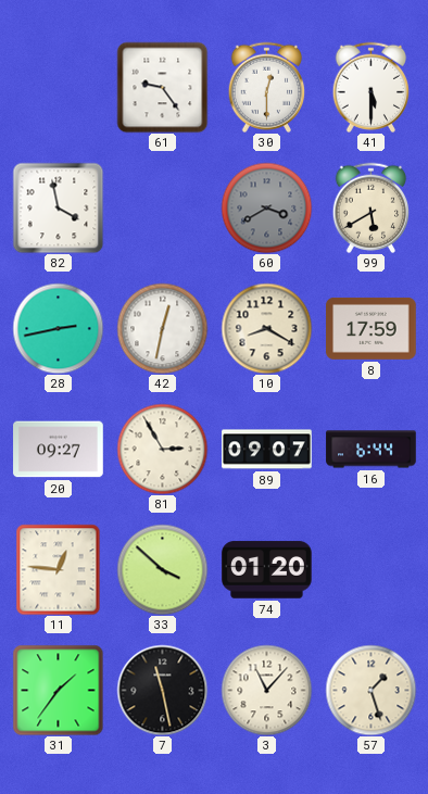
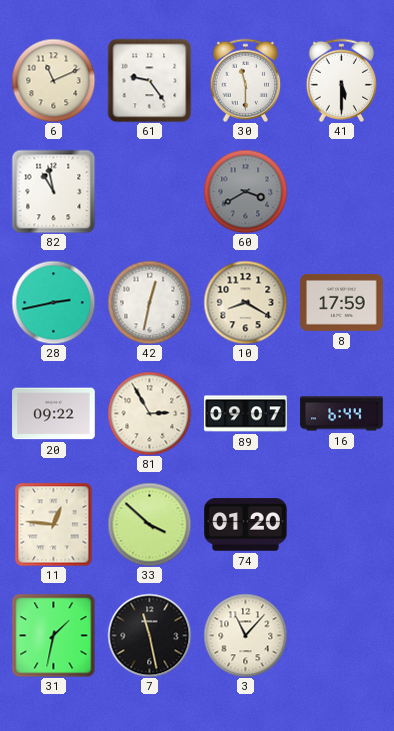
6: none -> 11:11 (53, 80)
30: 12:30 -> 11:30 (246, 80)
82: 3:58 -> 10:58 (53, 191)
99: 5:40 -> none (372, 207)
20: 09:27 -> 09:22 (54, 414)
31: 1:36 -> 1:32 (53, 635)
57: 1:27 -> none (370, 690)
